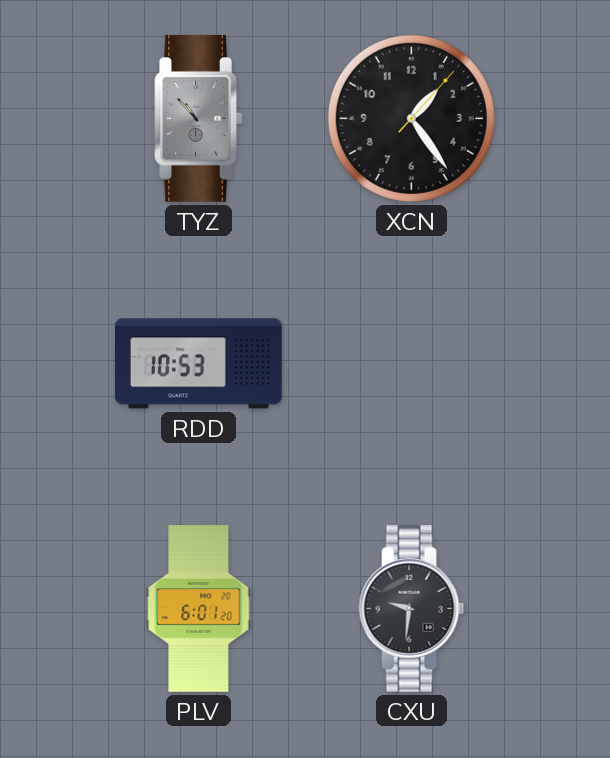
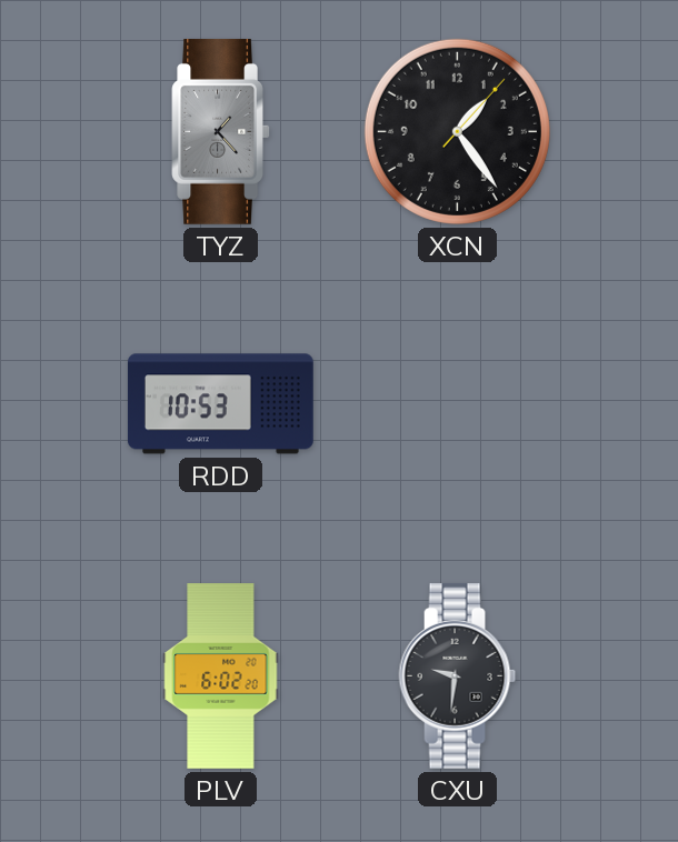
TYZ: 10:53 -> 1:23 (220, 131)
PLV: 6:01 -> 6:02 (221, 676)
